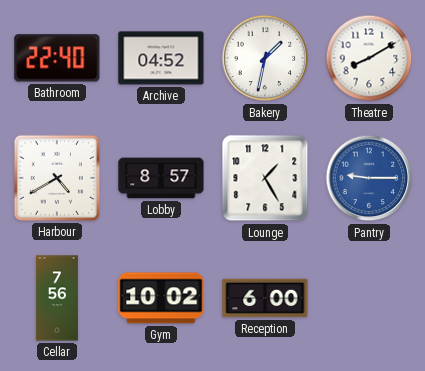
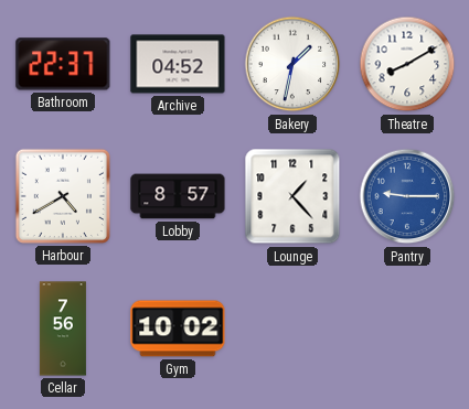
Bathroom: 22:40 -> 22:37 (63, 64)
Lounge: 1:25 -> 1:23 (292, 196)
Reception: 6:00 -> none (265, 298)
